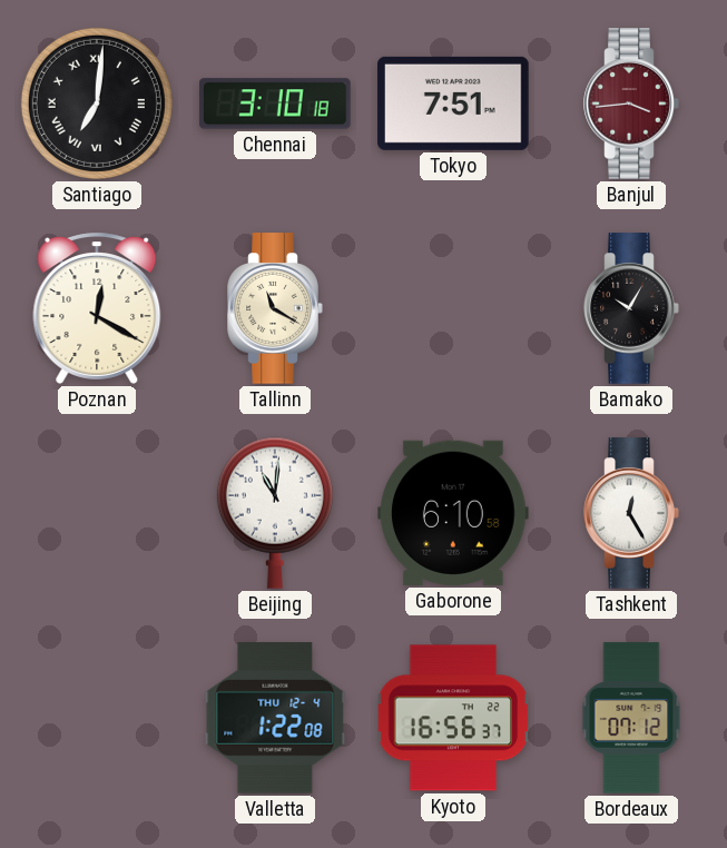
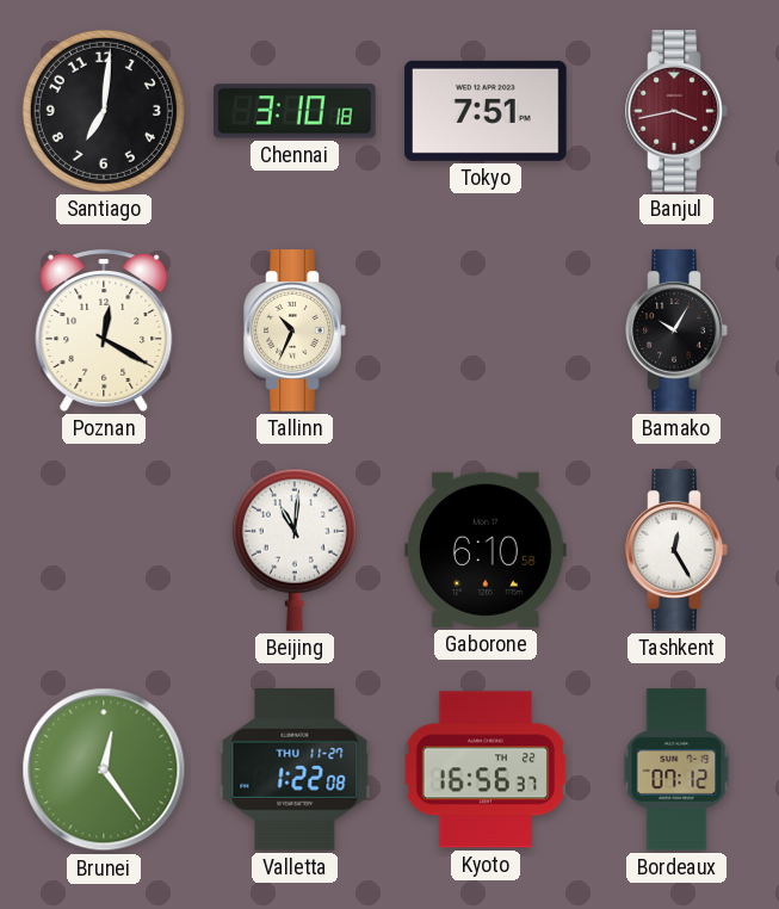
Santiago numerals: Roman -> Arabic (104, 111)
Banjul: 3:44 -> 3:43 (676, 111)
Tallinn: 11:20 -> 10:34 (295, 330)
Brunei: none -> 12:24 (104, 769)
Valletta date: THU 12-4 -> THU 11-27 (295, 769)
